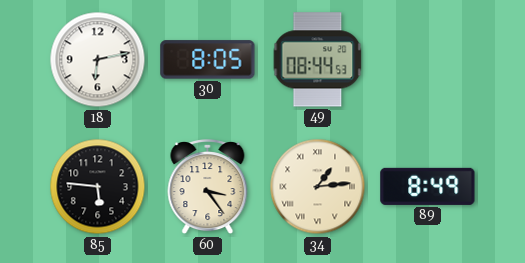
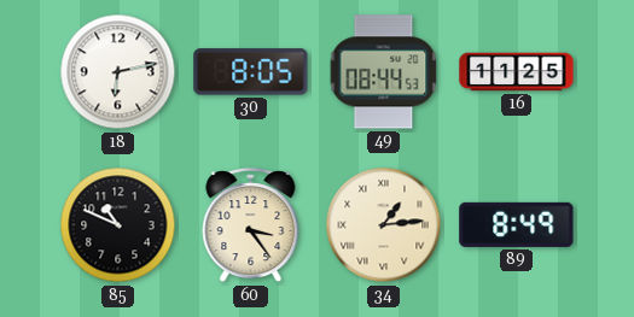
16: none -> 11:25 (517, 72)
85: 5:46 -> 10:49 (118, 225)
